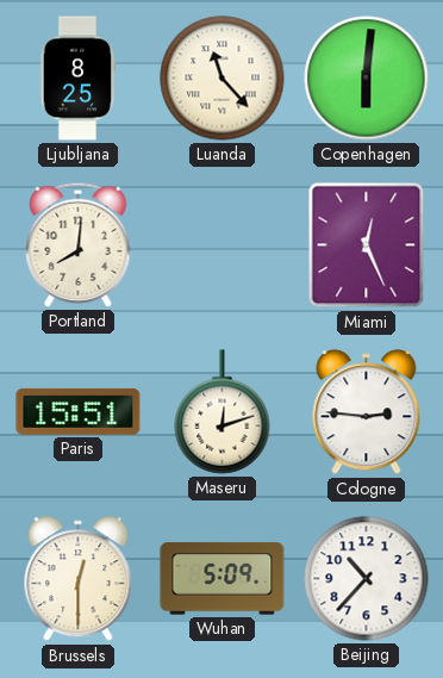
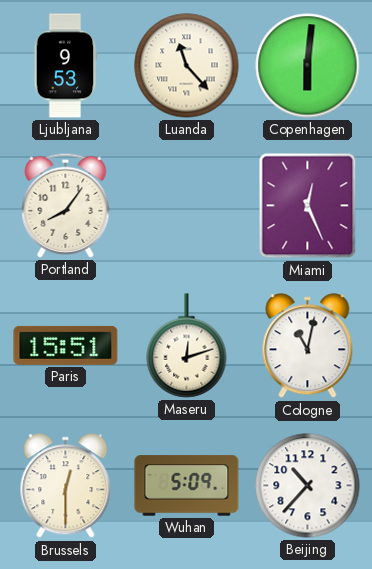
Ljubljana: 8:25 -> 9:53 (65, 66)
Portland: 8:01 -> 8:06 (66, 205)
Cologne: 2:46 -> 11:02 (308, 346)
